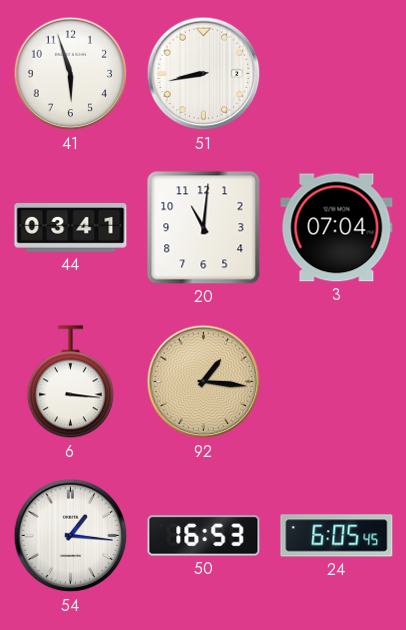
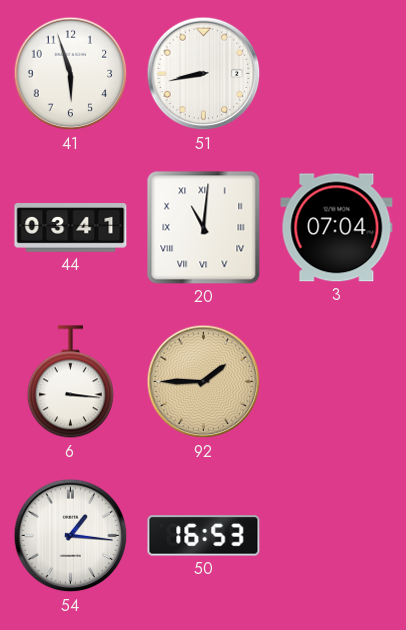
20 numerals: Arabic -> Roman (204, 228)
92: 1:16 -> 1:45 (204, 382)
24: 6:05 -> none (337, 536)
